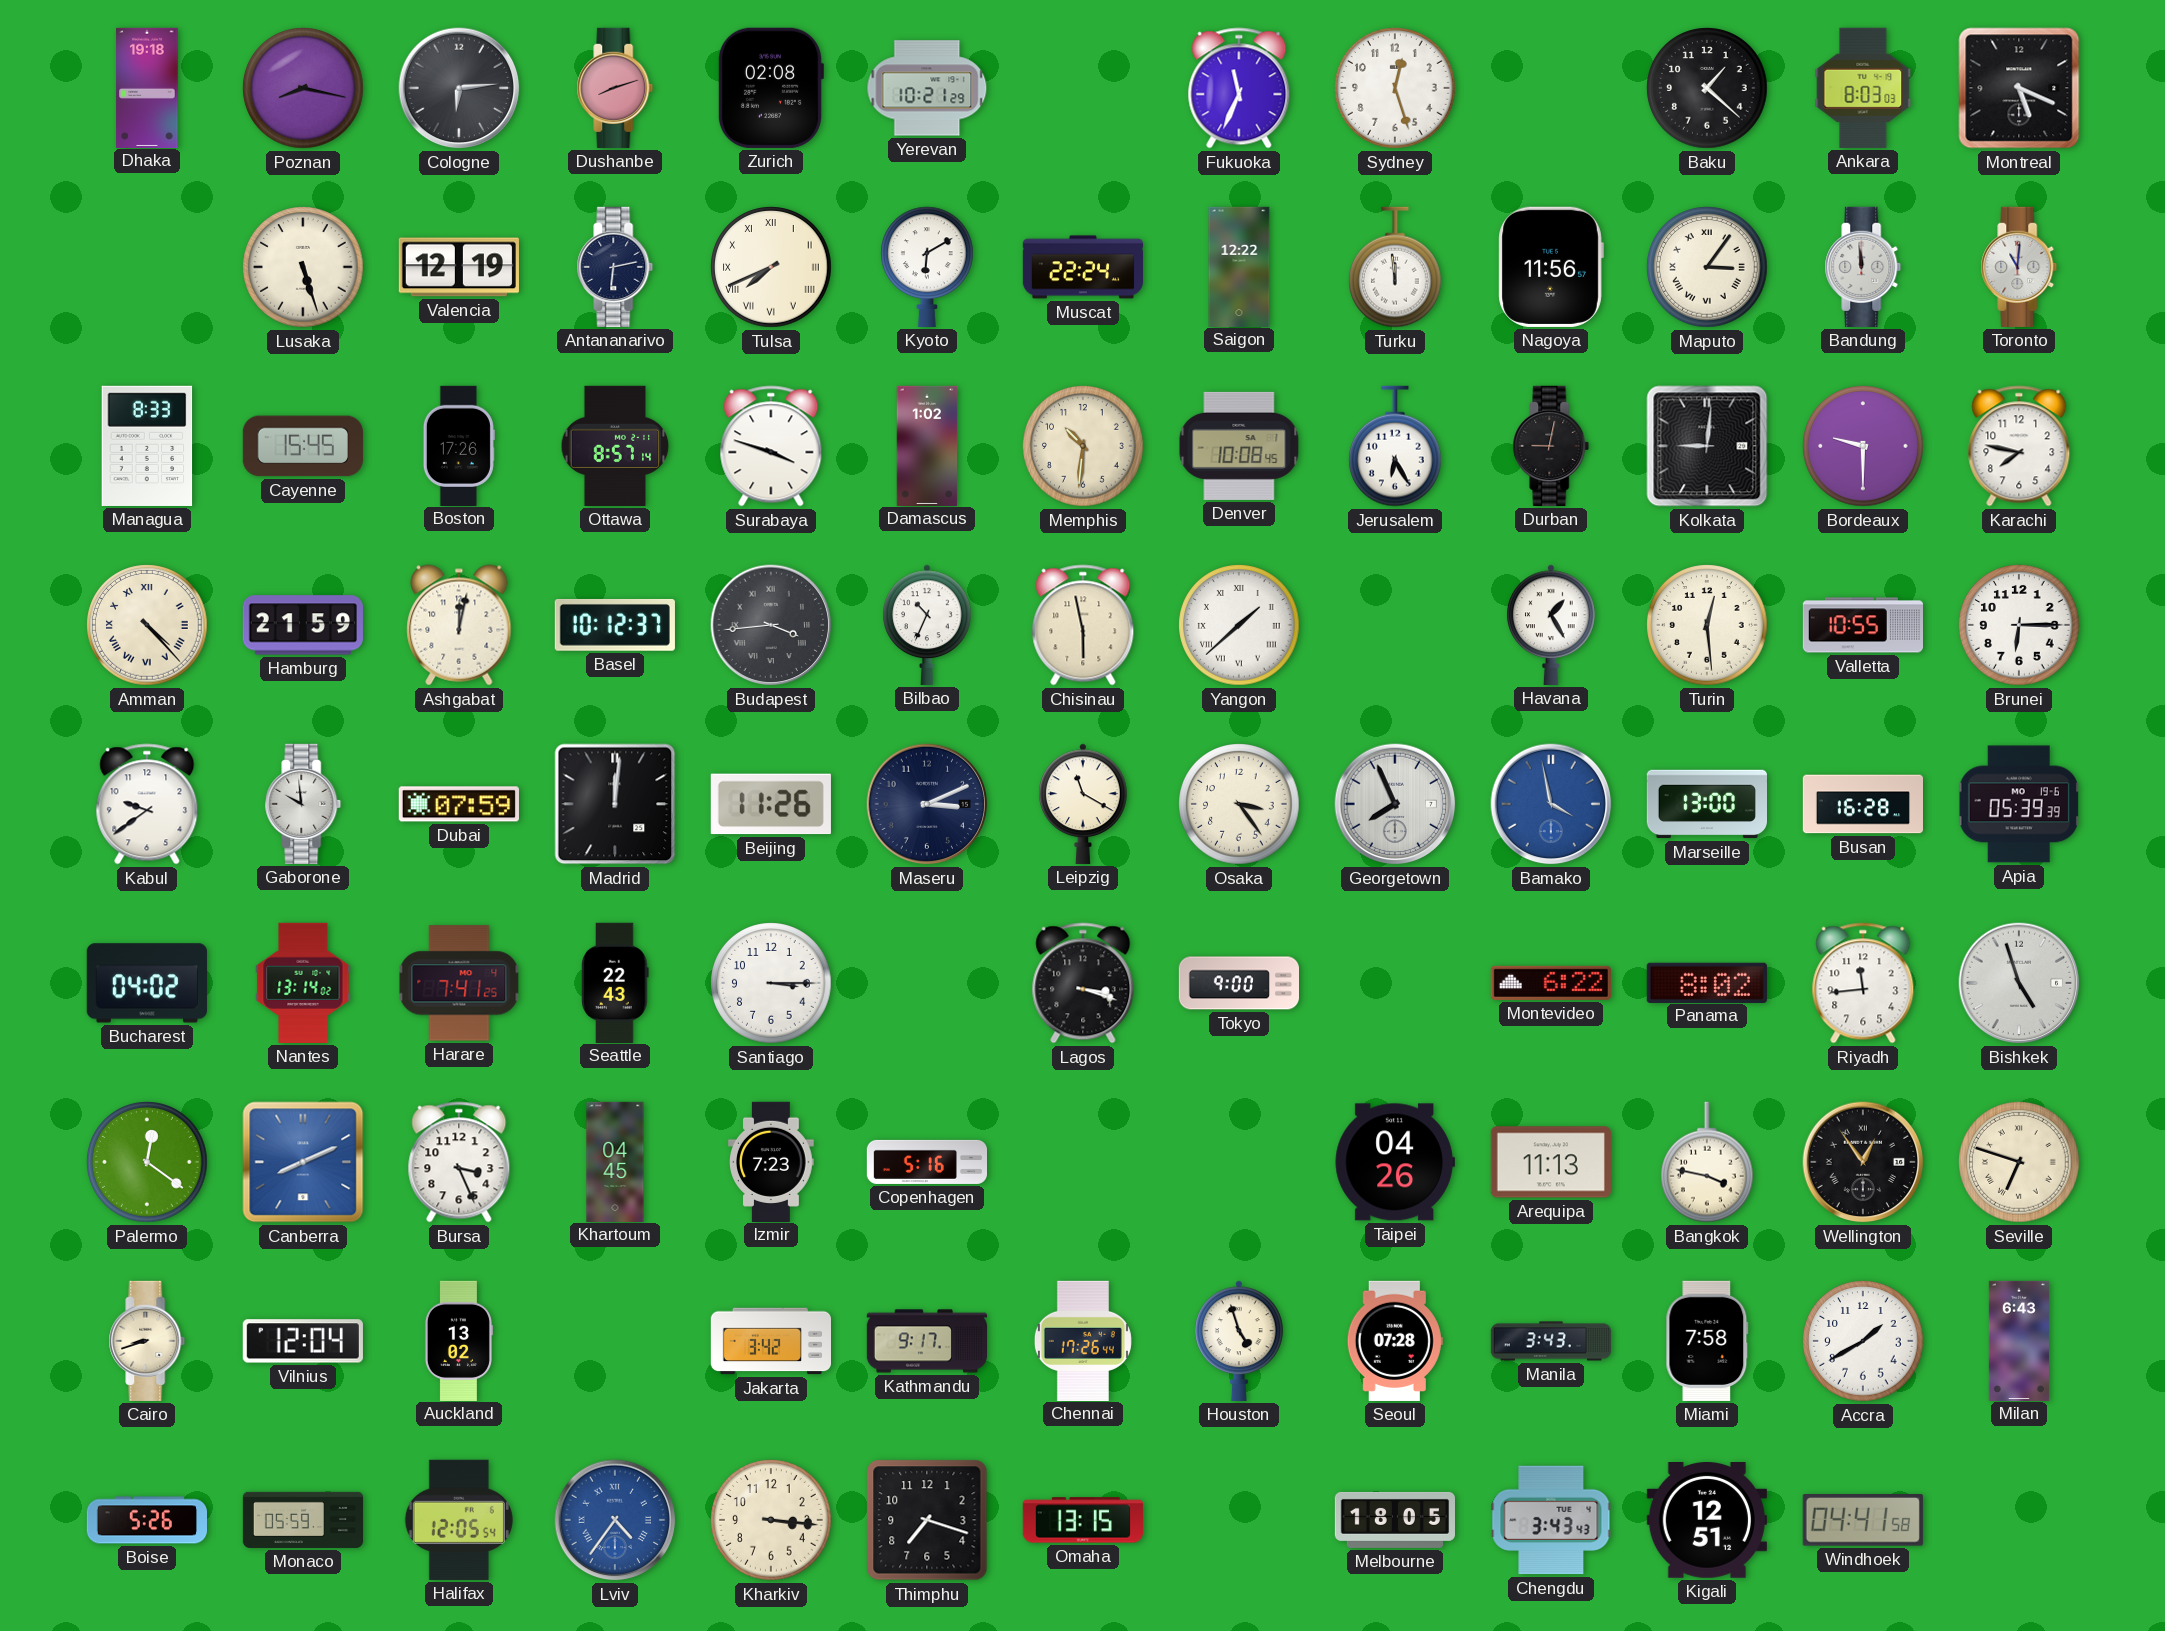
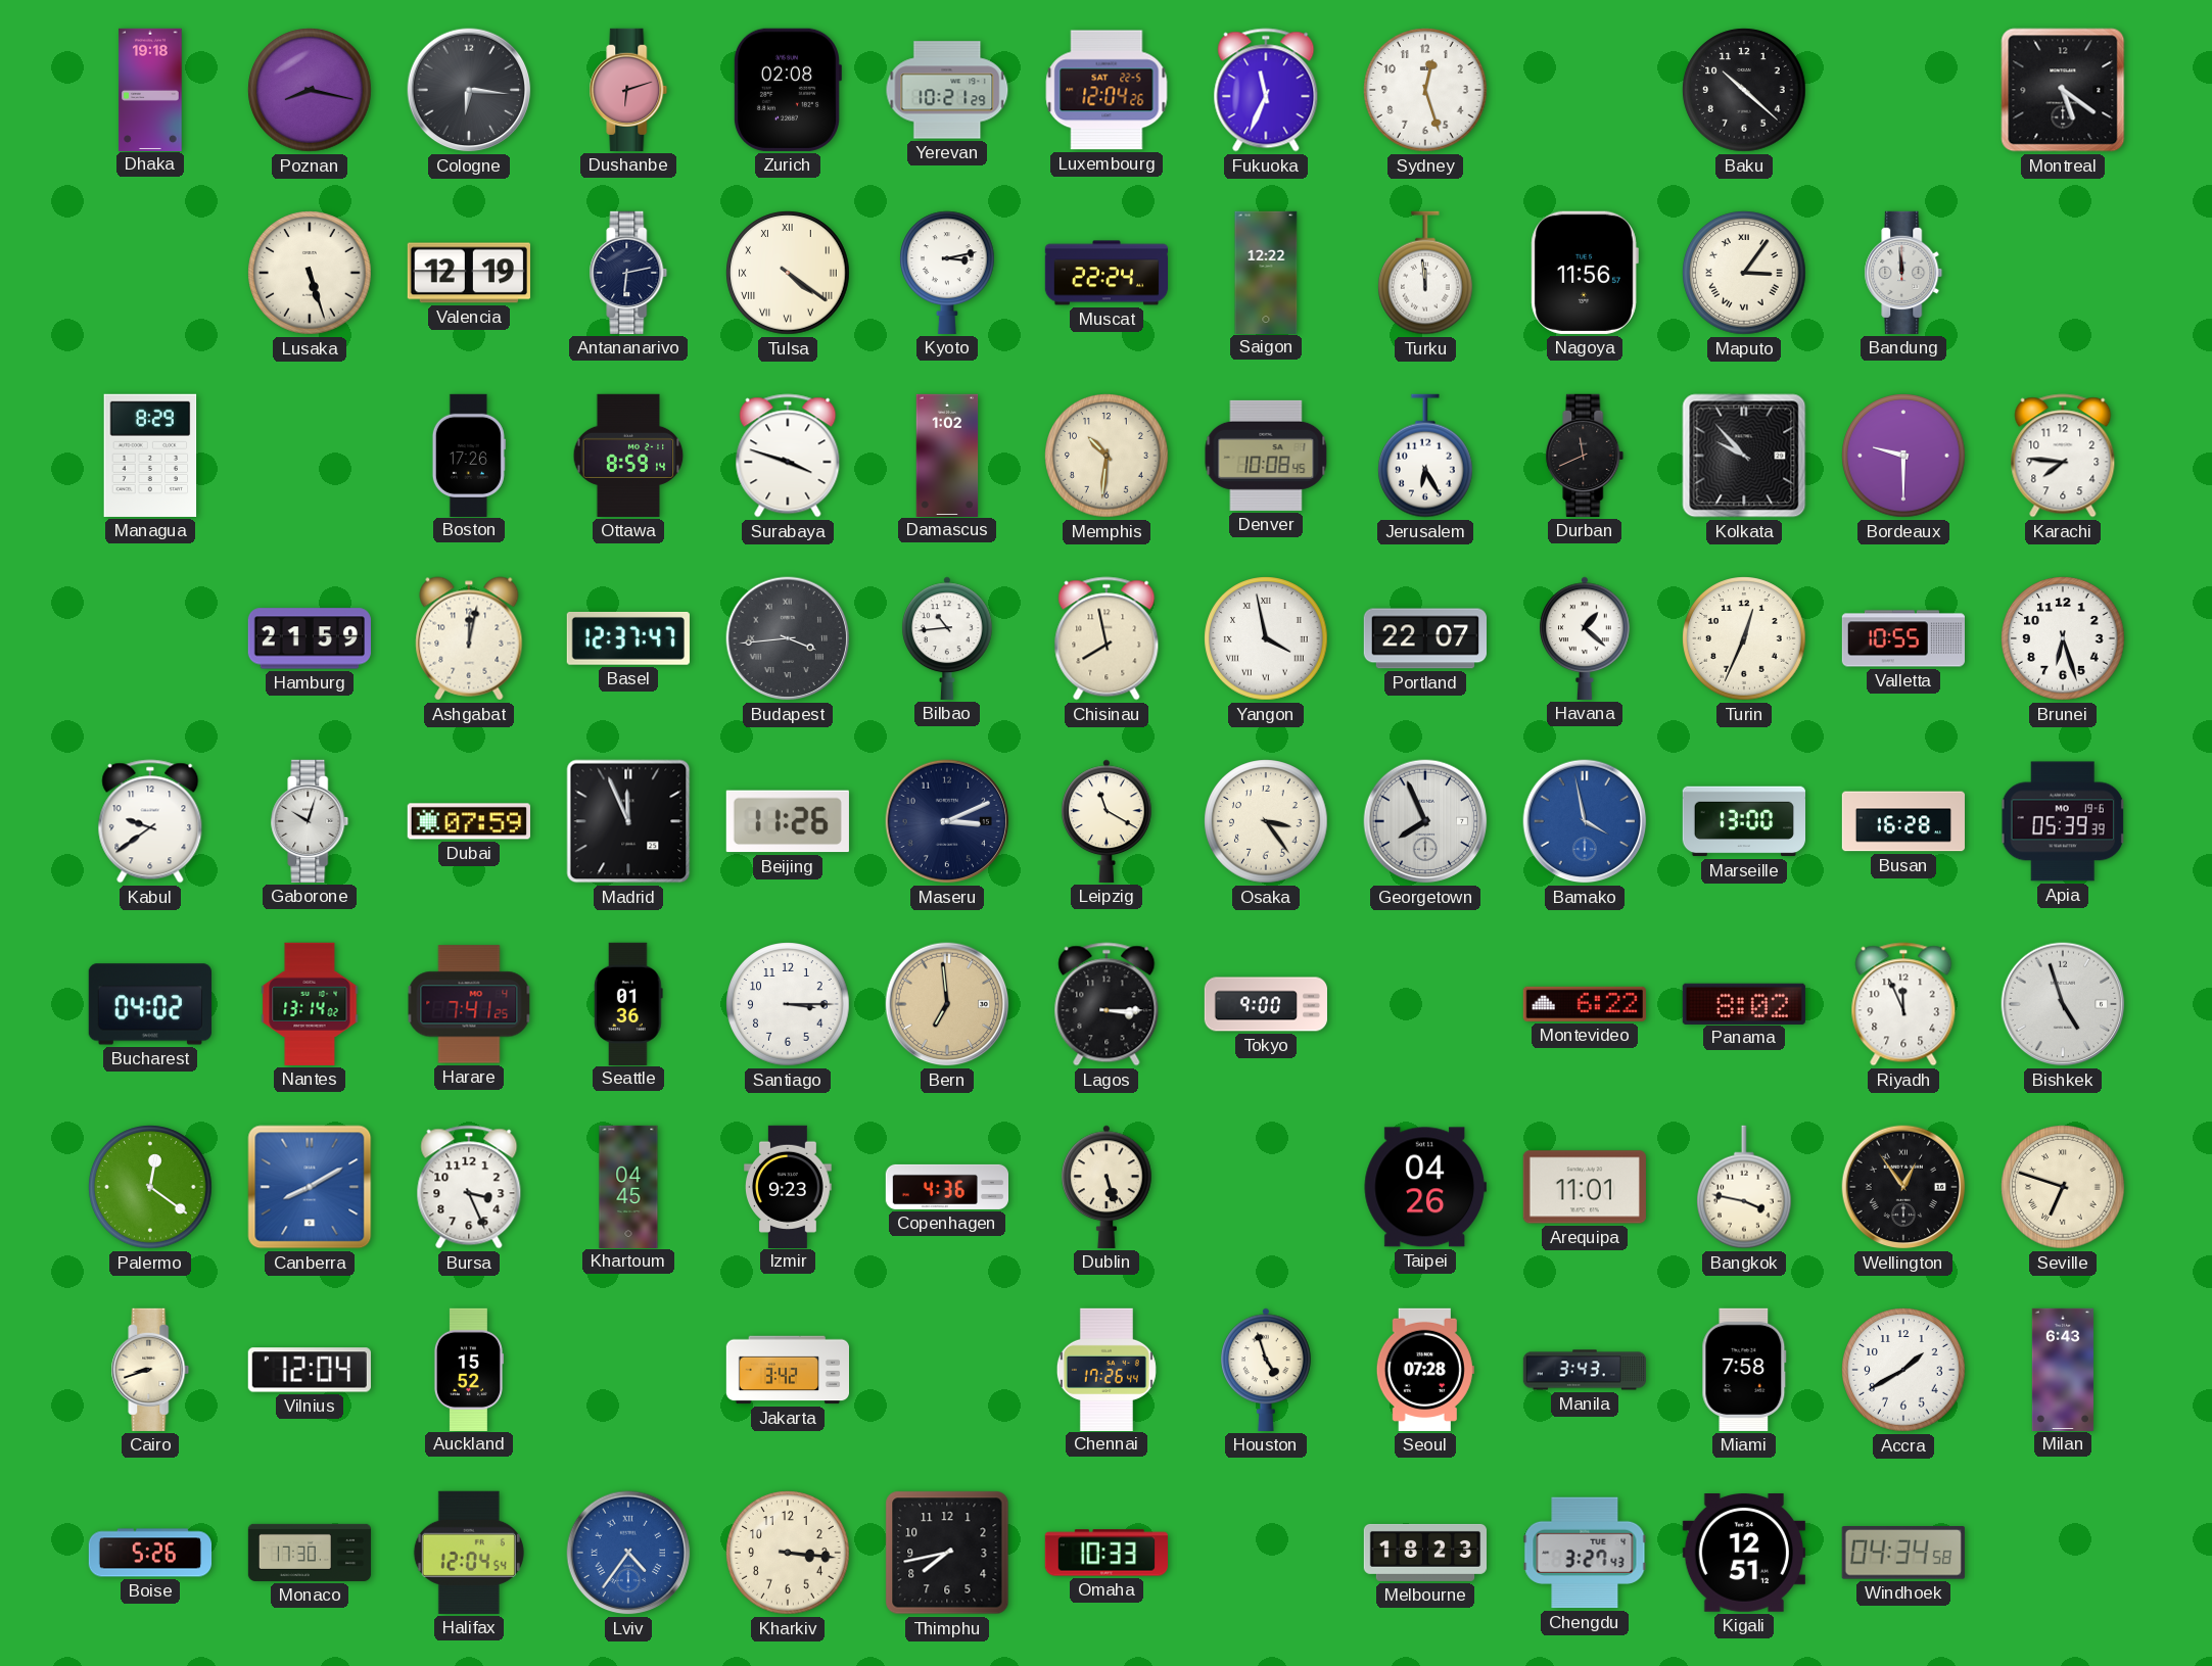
Cologne: 6:14 -> 6:16 (469, 90)
Dushanbe: 8:12 -> 6:12 (628, 90)
Luxembourg: none -> 12:04 (1107, 90)
Baku: 1:22 -> 10:22 (1744, 90)
Ankara: 8:03 -> none (1863, 88)
Montreal: 5:19 -> 5:21 (2063, 90)
Tulsa: 7:41 -> 4:21 (788, 273)
Kyoto: 6:10 -> 3:13 (948, 273)
Toronto: 11:01 -> none (2019, 267)
Managua: 8:33 -> 8:29 (150, 456)
Cayenne: 15:45 -> none (303, 446)
Ottawa: 8:57 -> 8:59 (628, 456)
Durban: 9:02 -> 11:41 (1585, 456)
Kolkata: 9:01 -> 9:53 (1744, 456)
Karachi: 7:47 -> 7:46 (2063, 456)
Amman: 4:23 -> none (147, 625)
Basel: 10:12 -> 12:37 (628, 638)
Bilbao: 10:34 -> 10:44 (947, 638)
Chisinau: 5:58 -> 7:58 (1107, 638)
Yangon: 1:38 -> 3:58 (1266, 638)
Portland: none -> 22:07 (1424, 638)
Havana: 1:25 -> 1:22 (1585, 638)
Turin: 12:29 -> 12:34 (1744, 638)
Brunei: 6:15 -> 6:27 (2063, 638)
Gaborone: 9:59 -> 10:03 (310, 821)
Madrid: 12:01 -> 11:56 (628, 821)
Seattle: 22:43 -> 01:36 (628, 1003)
Bern: none -> 6:59 (947, 1004)
Lagos: 3:18 -> 3:15 (1107, 1004)
Riyadh: 11:44 -> 11:56 (1903, 1004)
Canberra: 8:11 -> 8:10 (310, 1187)
Izmir: 7:23 -> 9:23 (789, 1186)
Copenhagen: 5:16 -> 4:36 (946, 1187)
Dublin: none -> 5:27 (1107, 1187)
Arequipa: 11:13 -> 11:01 (1585, 1187)
Auckland: 13:02 -> 15:52 (468, 1369)
Kathmandu: 9:17 -> none (927, 1341)
Monaco: 05:59 -> 17:30 (310, 1553)
Halifax: 12:05 -> 12:04 (469, 1553)
Thimphu: 7:18 -> 7:43 (947, 1553)
Omaha: 13:15 -> 10:33 (1107, 1553)
Melbourne: 18:05 -> 18:23 (1424, 1553)
Chengdu: 3:43 -> 3:27 (1585, 1553)
Windhoek: 04:41 -> 04:34 (1903, 1554)
